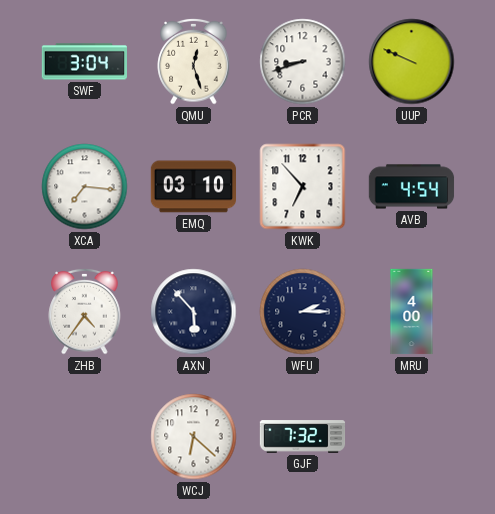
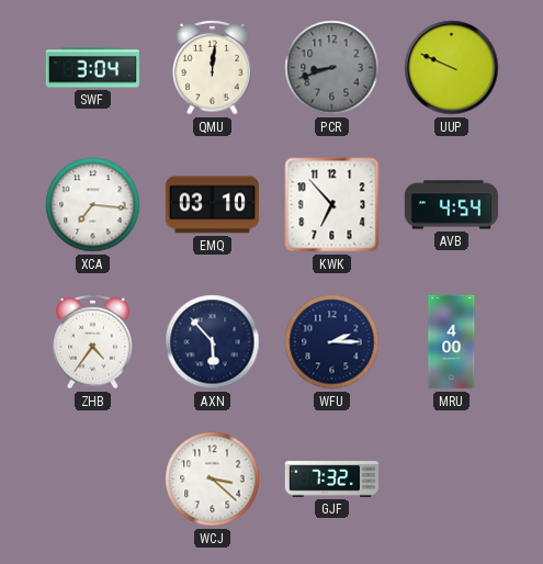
QMU: 12:27 -> 12:01 (213, 67)
PCR dial: white -> grey (332, 68)
WCJ: 6:22 -> 3:22 (213, 480)
